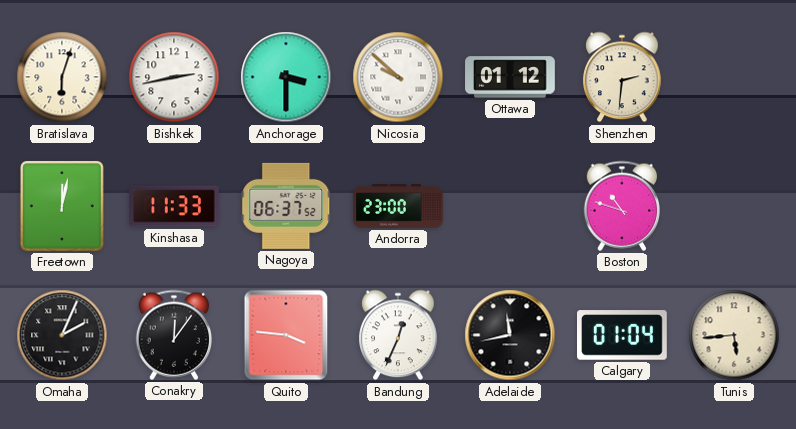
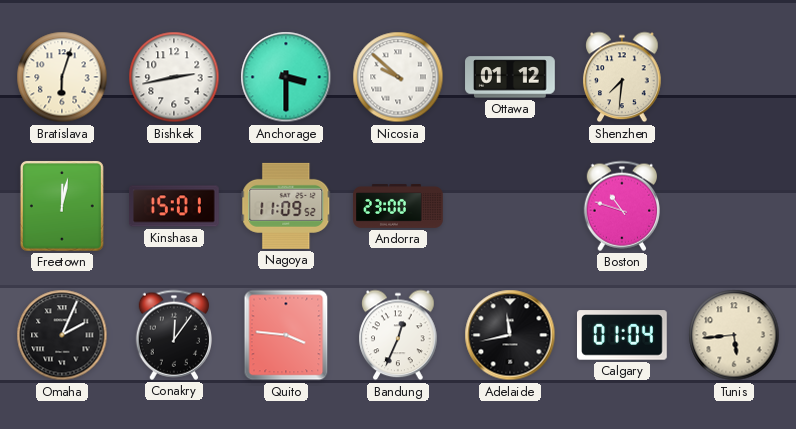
Shenzhen: 2:31 -> 7:31 (622, 77)
Kinshasa: 11:33 -> 15:01 (175, 206)
Nagoya: 06:37 -> 11:09 (286, 206)
